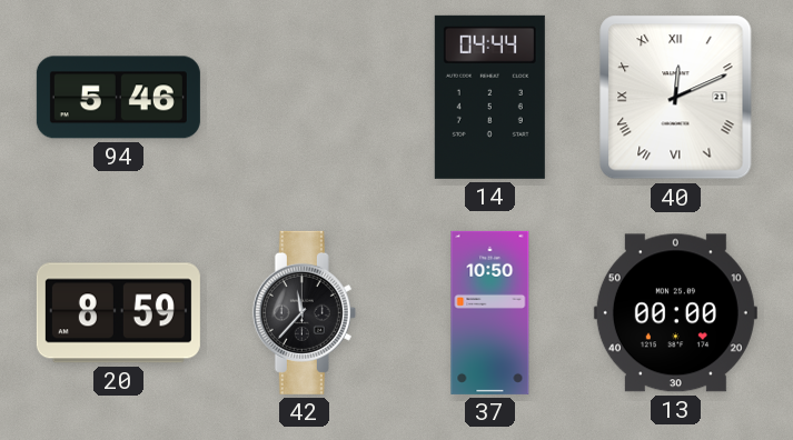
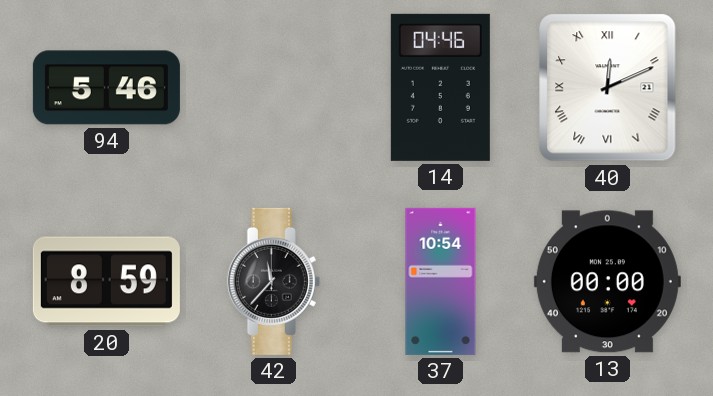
14: 04:44 -> 04:46 (440, 87)
37: 10:50 -> 10:54 (441, 281)
